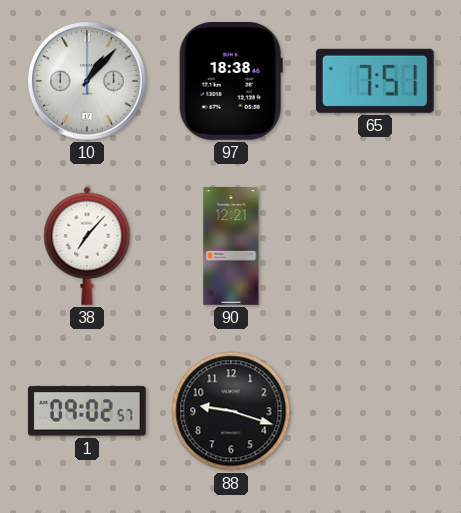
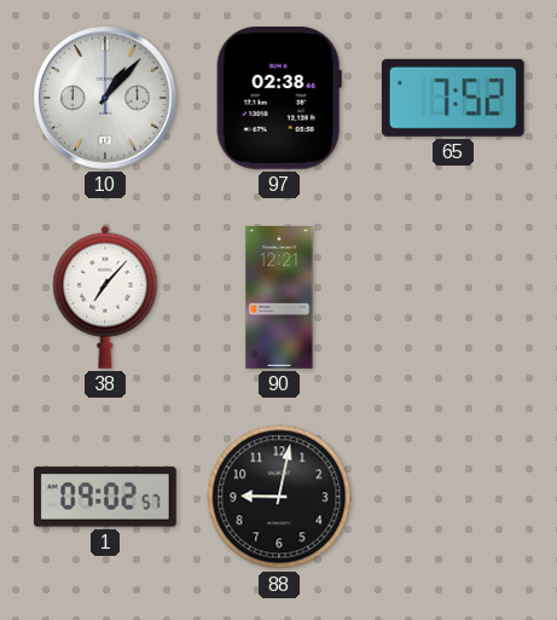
97: 18:38 -> 02:38 (279, 99)
65: 7:51 -> 7:52 (453, 98)
88: 9:18 -> 9:02 (279, 497)
